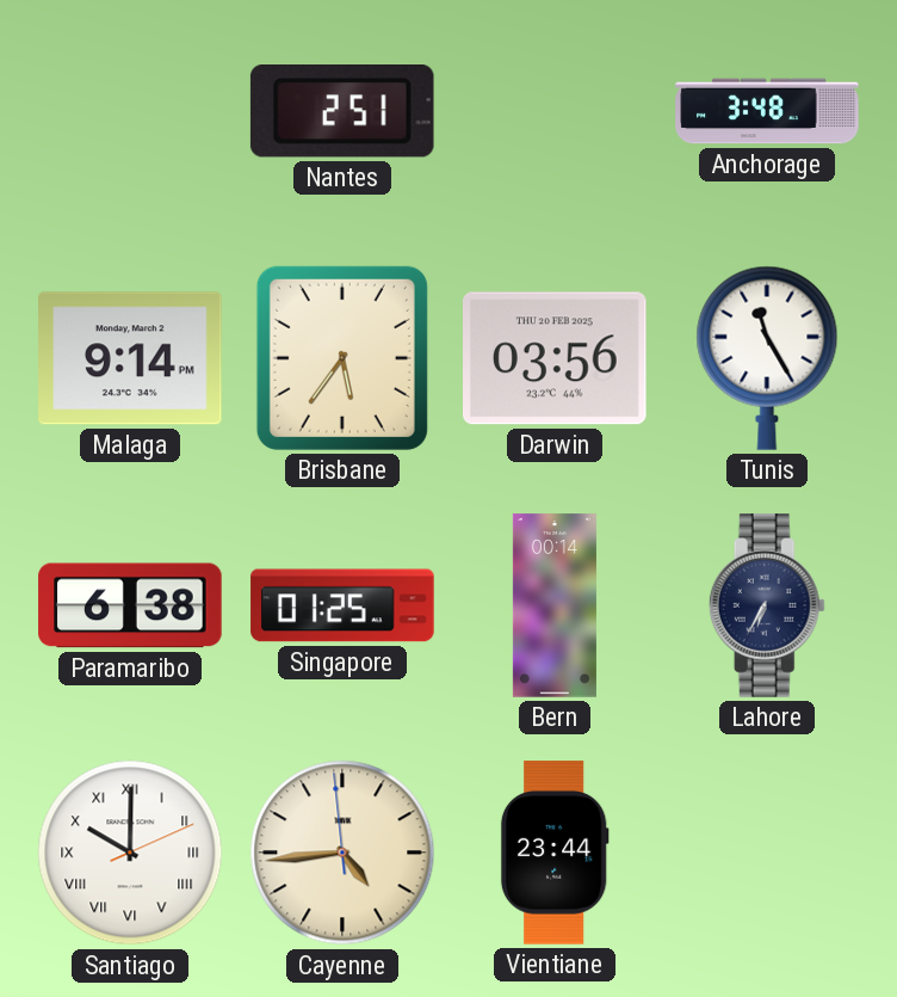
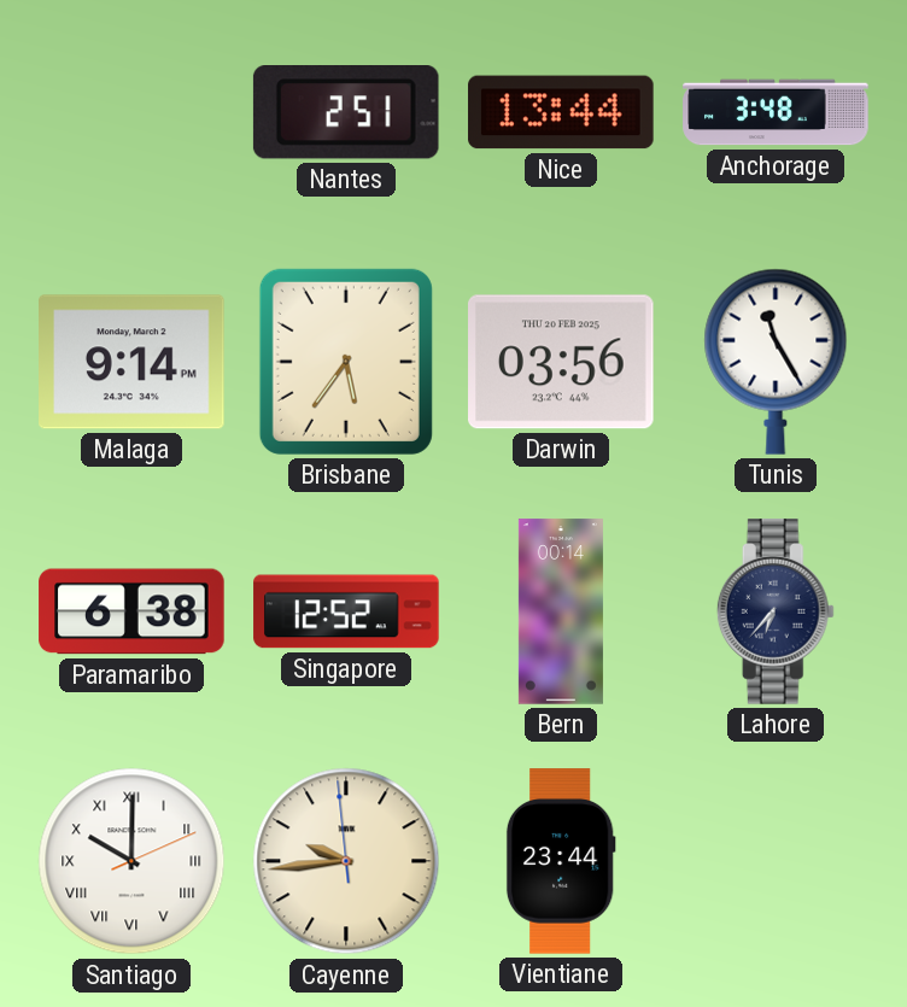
Nice: none -> 13:44 (561, 112)
Singapore: 01:25 -> 12:52 (346, 611)
Lahore: 6:35 -> 6:37 (776, 611)
Cayenne: 4:43 -> 9:43 (346, 861)
